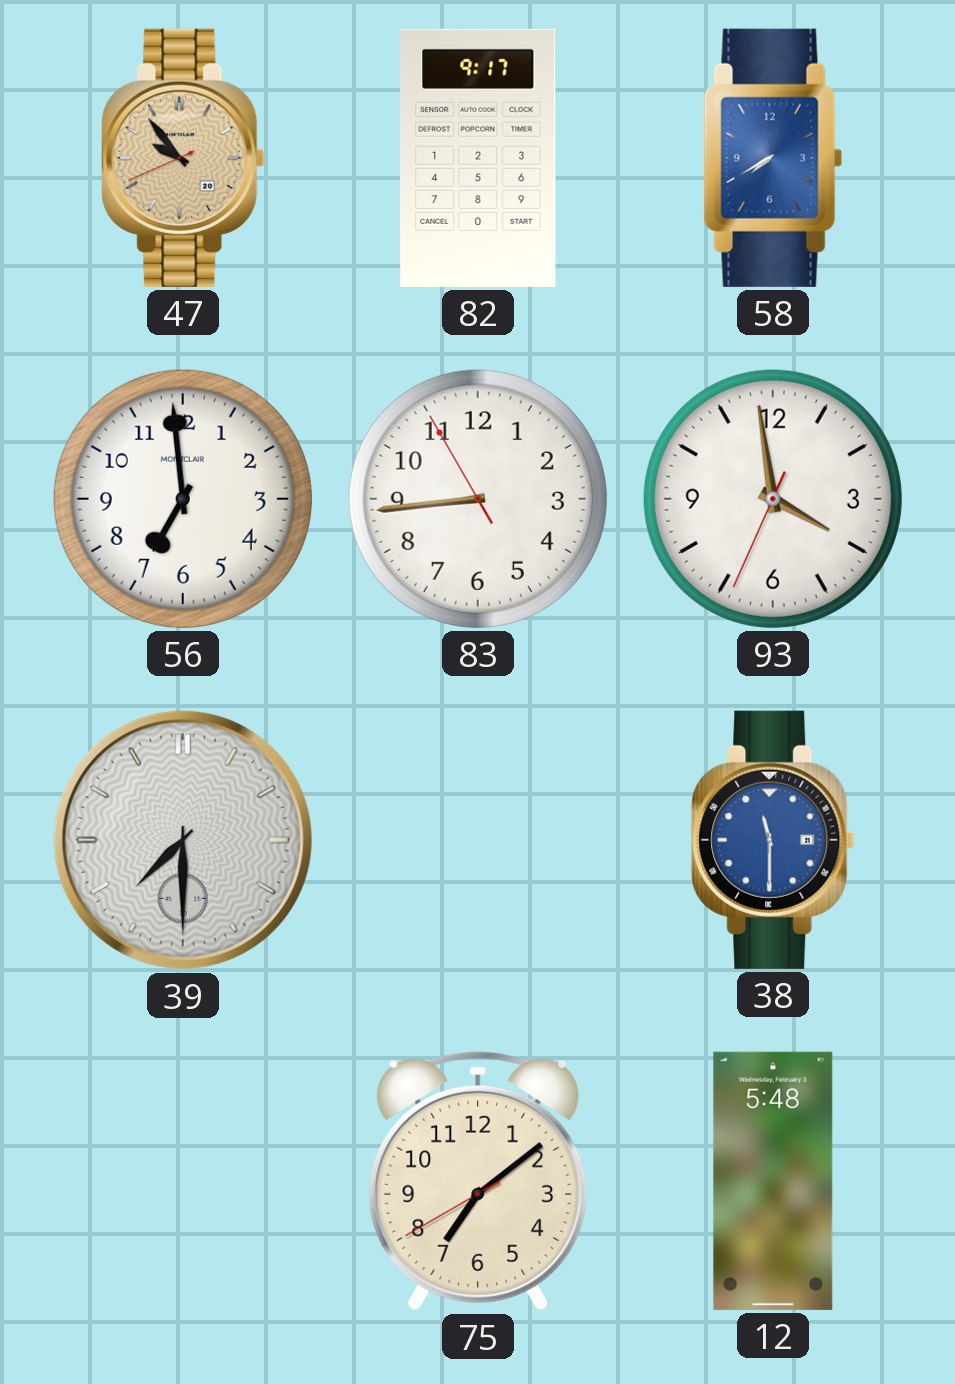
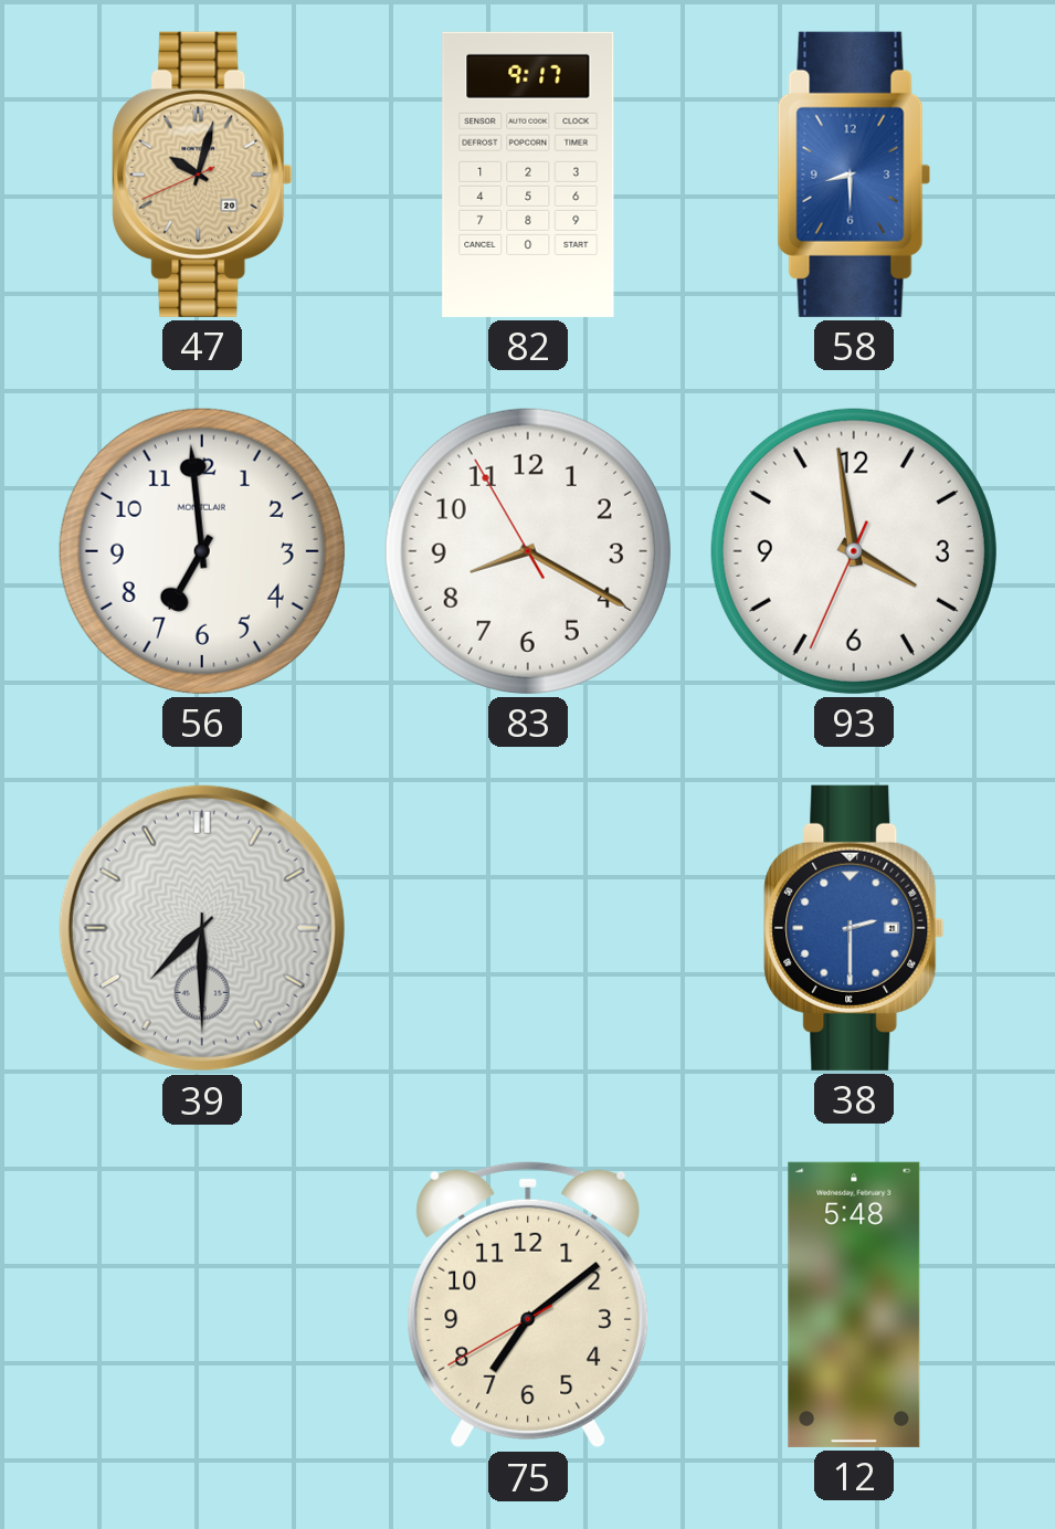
47: 9:53 -> 10:02 (202, 175)
58: 7:40 -> 8:30 (854, 175)
83: 8:43 -> 8:19 (528, 551)
38: 11:30 -> 2:30 (854, 928)
